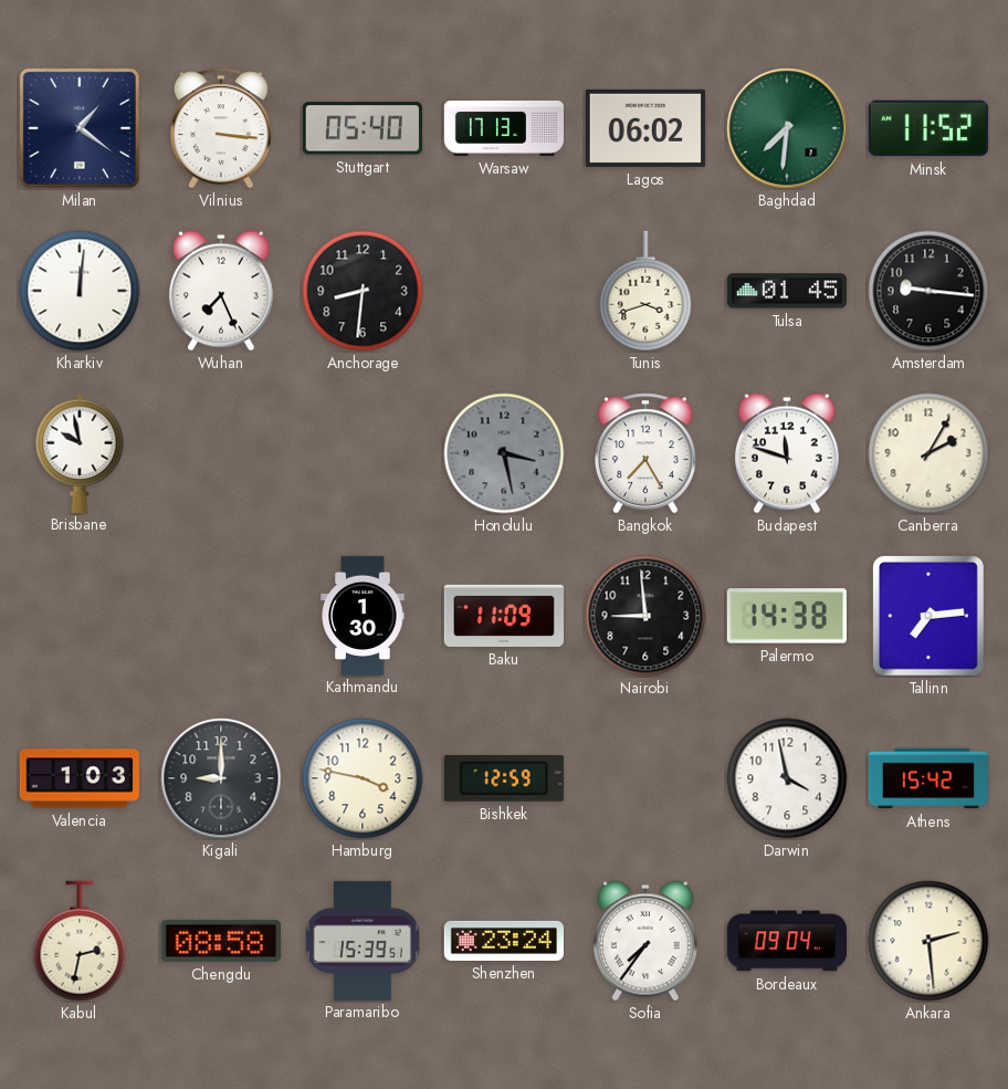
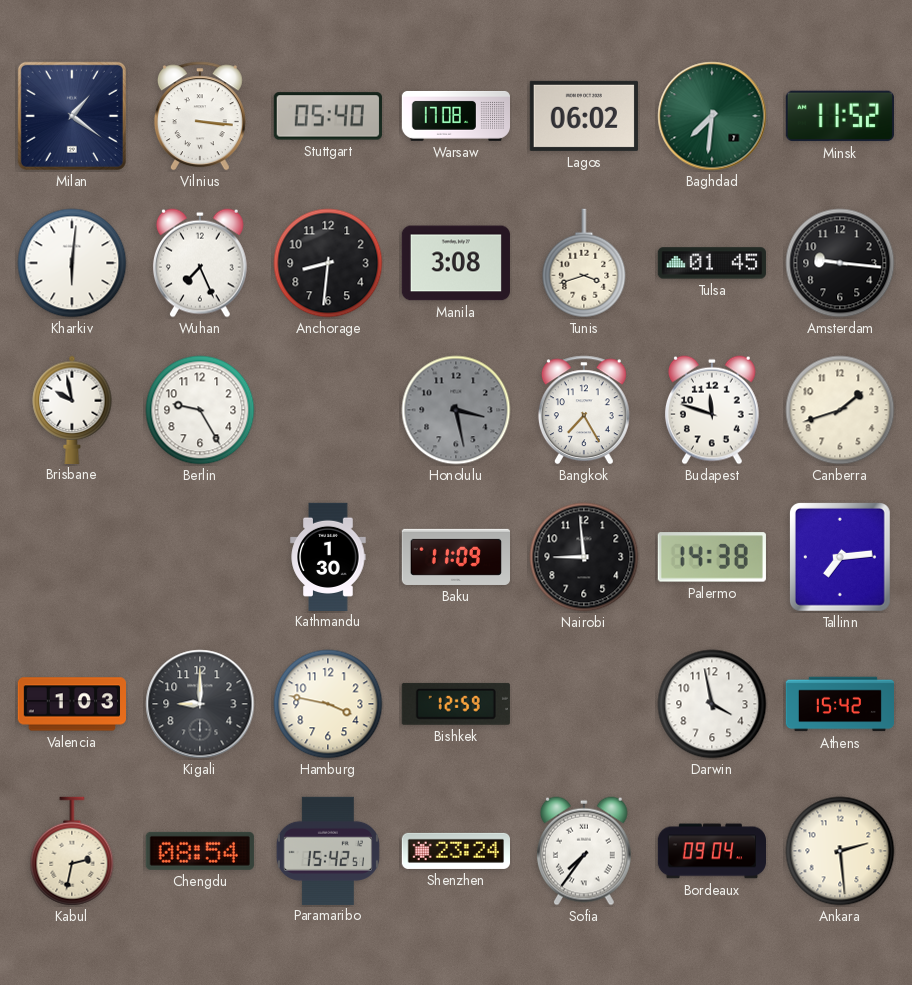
Warsaw: 17:13 -> 17:08 (456, 116)
Kharkiv: 12:01 -> 6:01 (72, 263)
Manila: none -> 3:08 (456, 263)
Berlin: none -> 9:25 (200, 410)
Canberra: 2:05 -> 1:42 (840, 410)
Chengdu: 08:58 -> 08:54 (200, 851)
Paramaribo: 15:39 -> 15:42 (328, 850)
